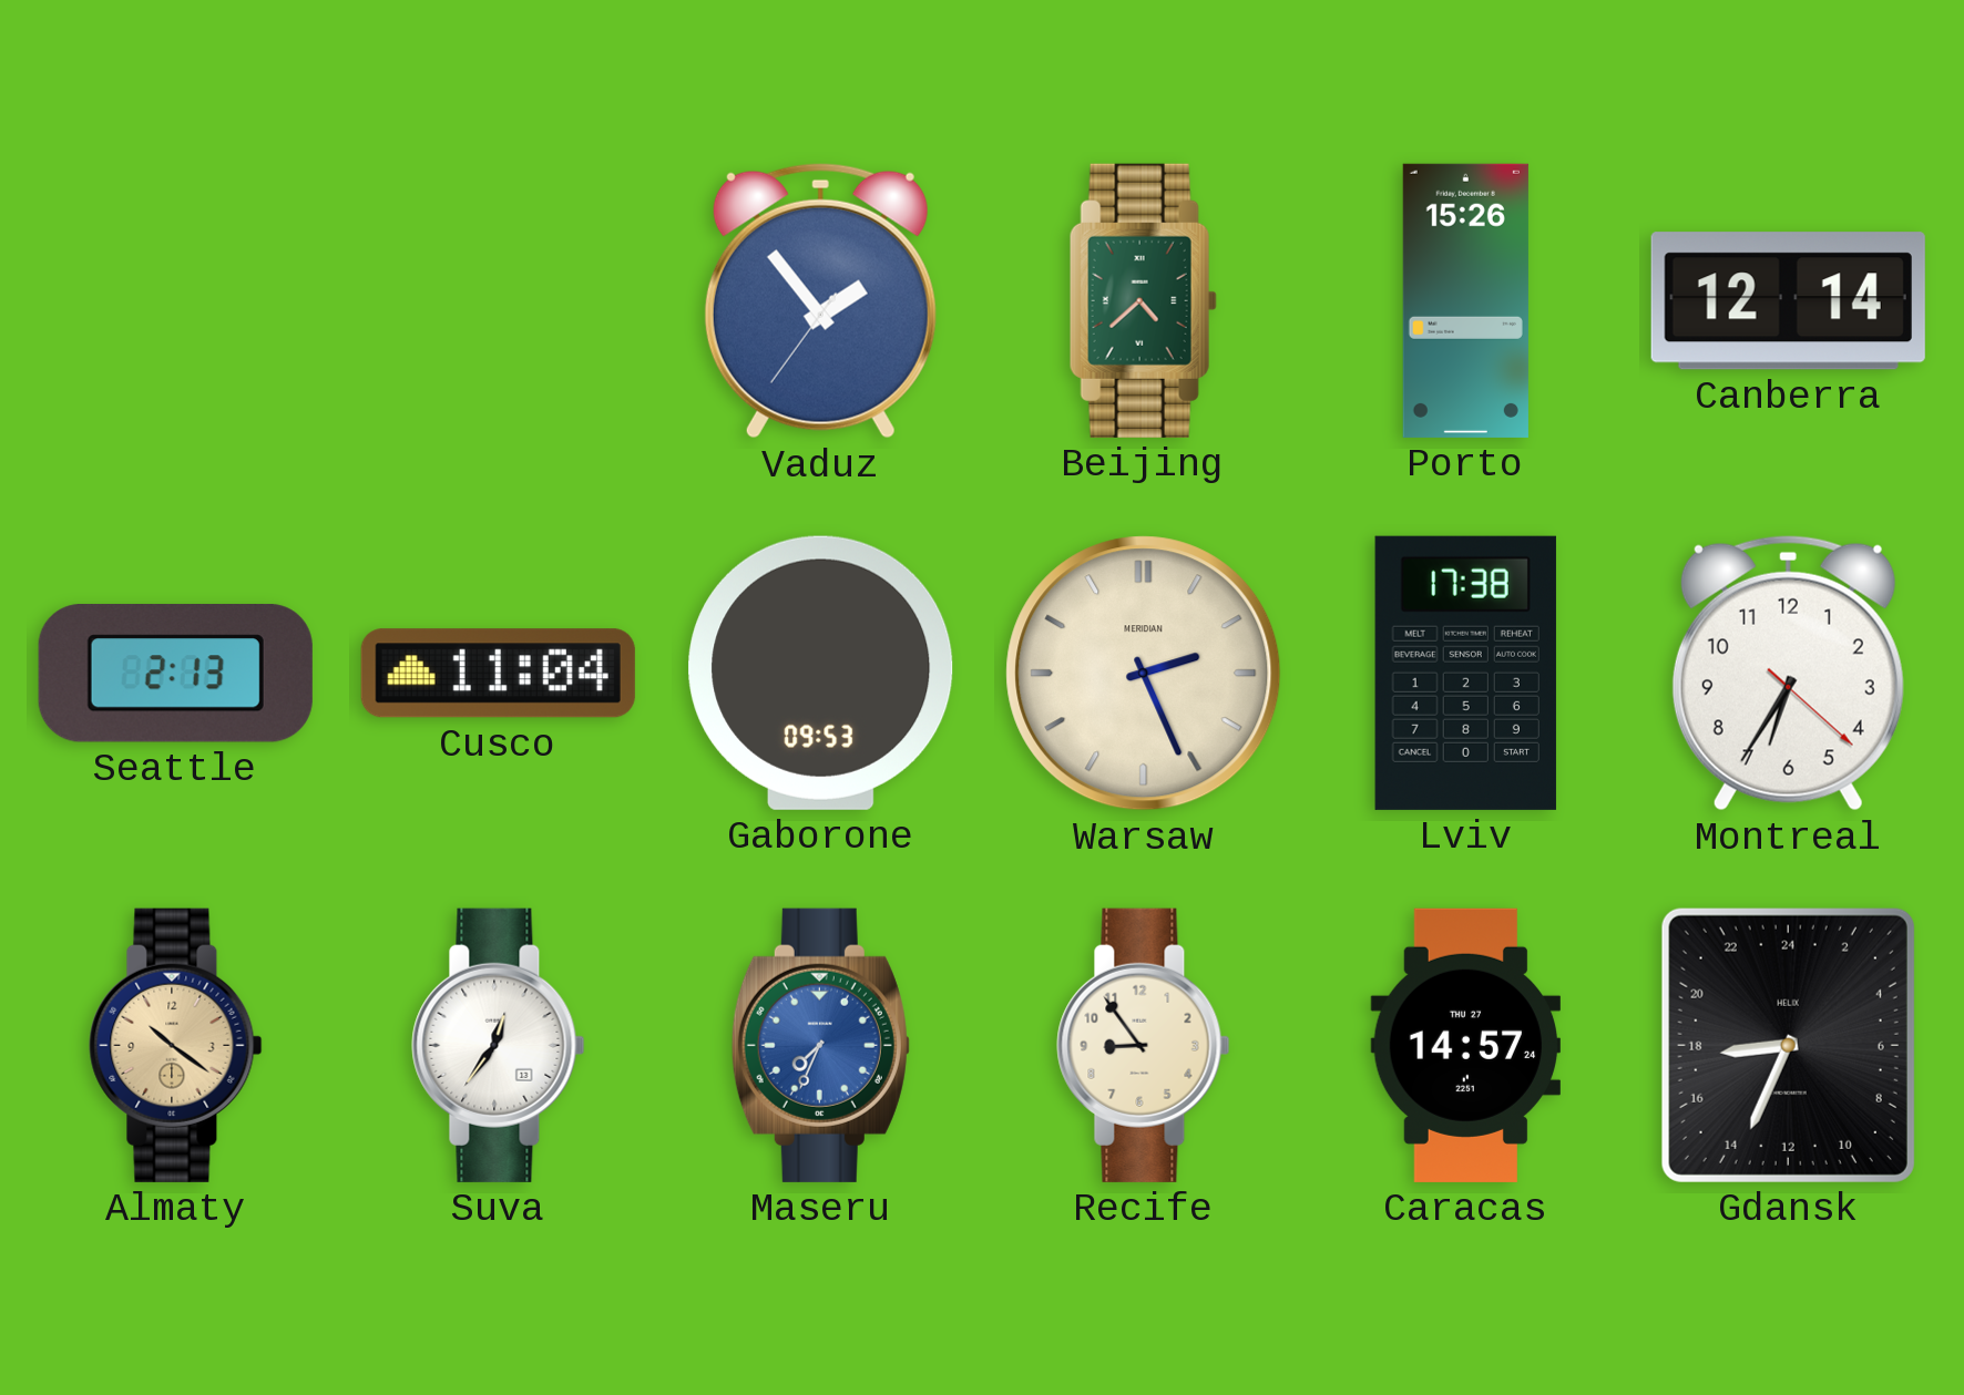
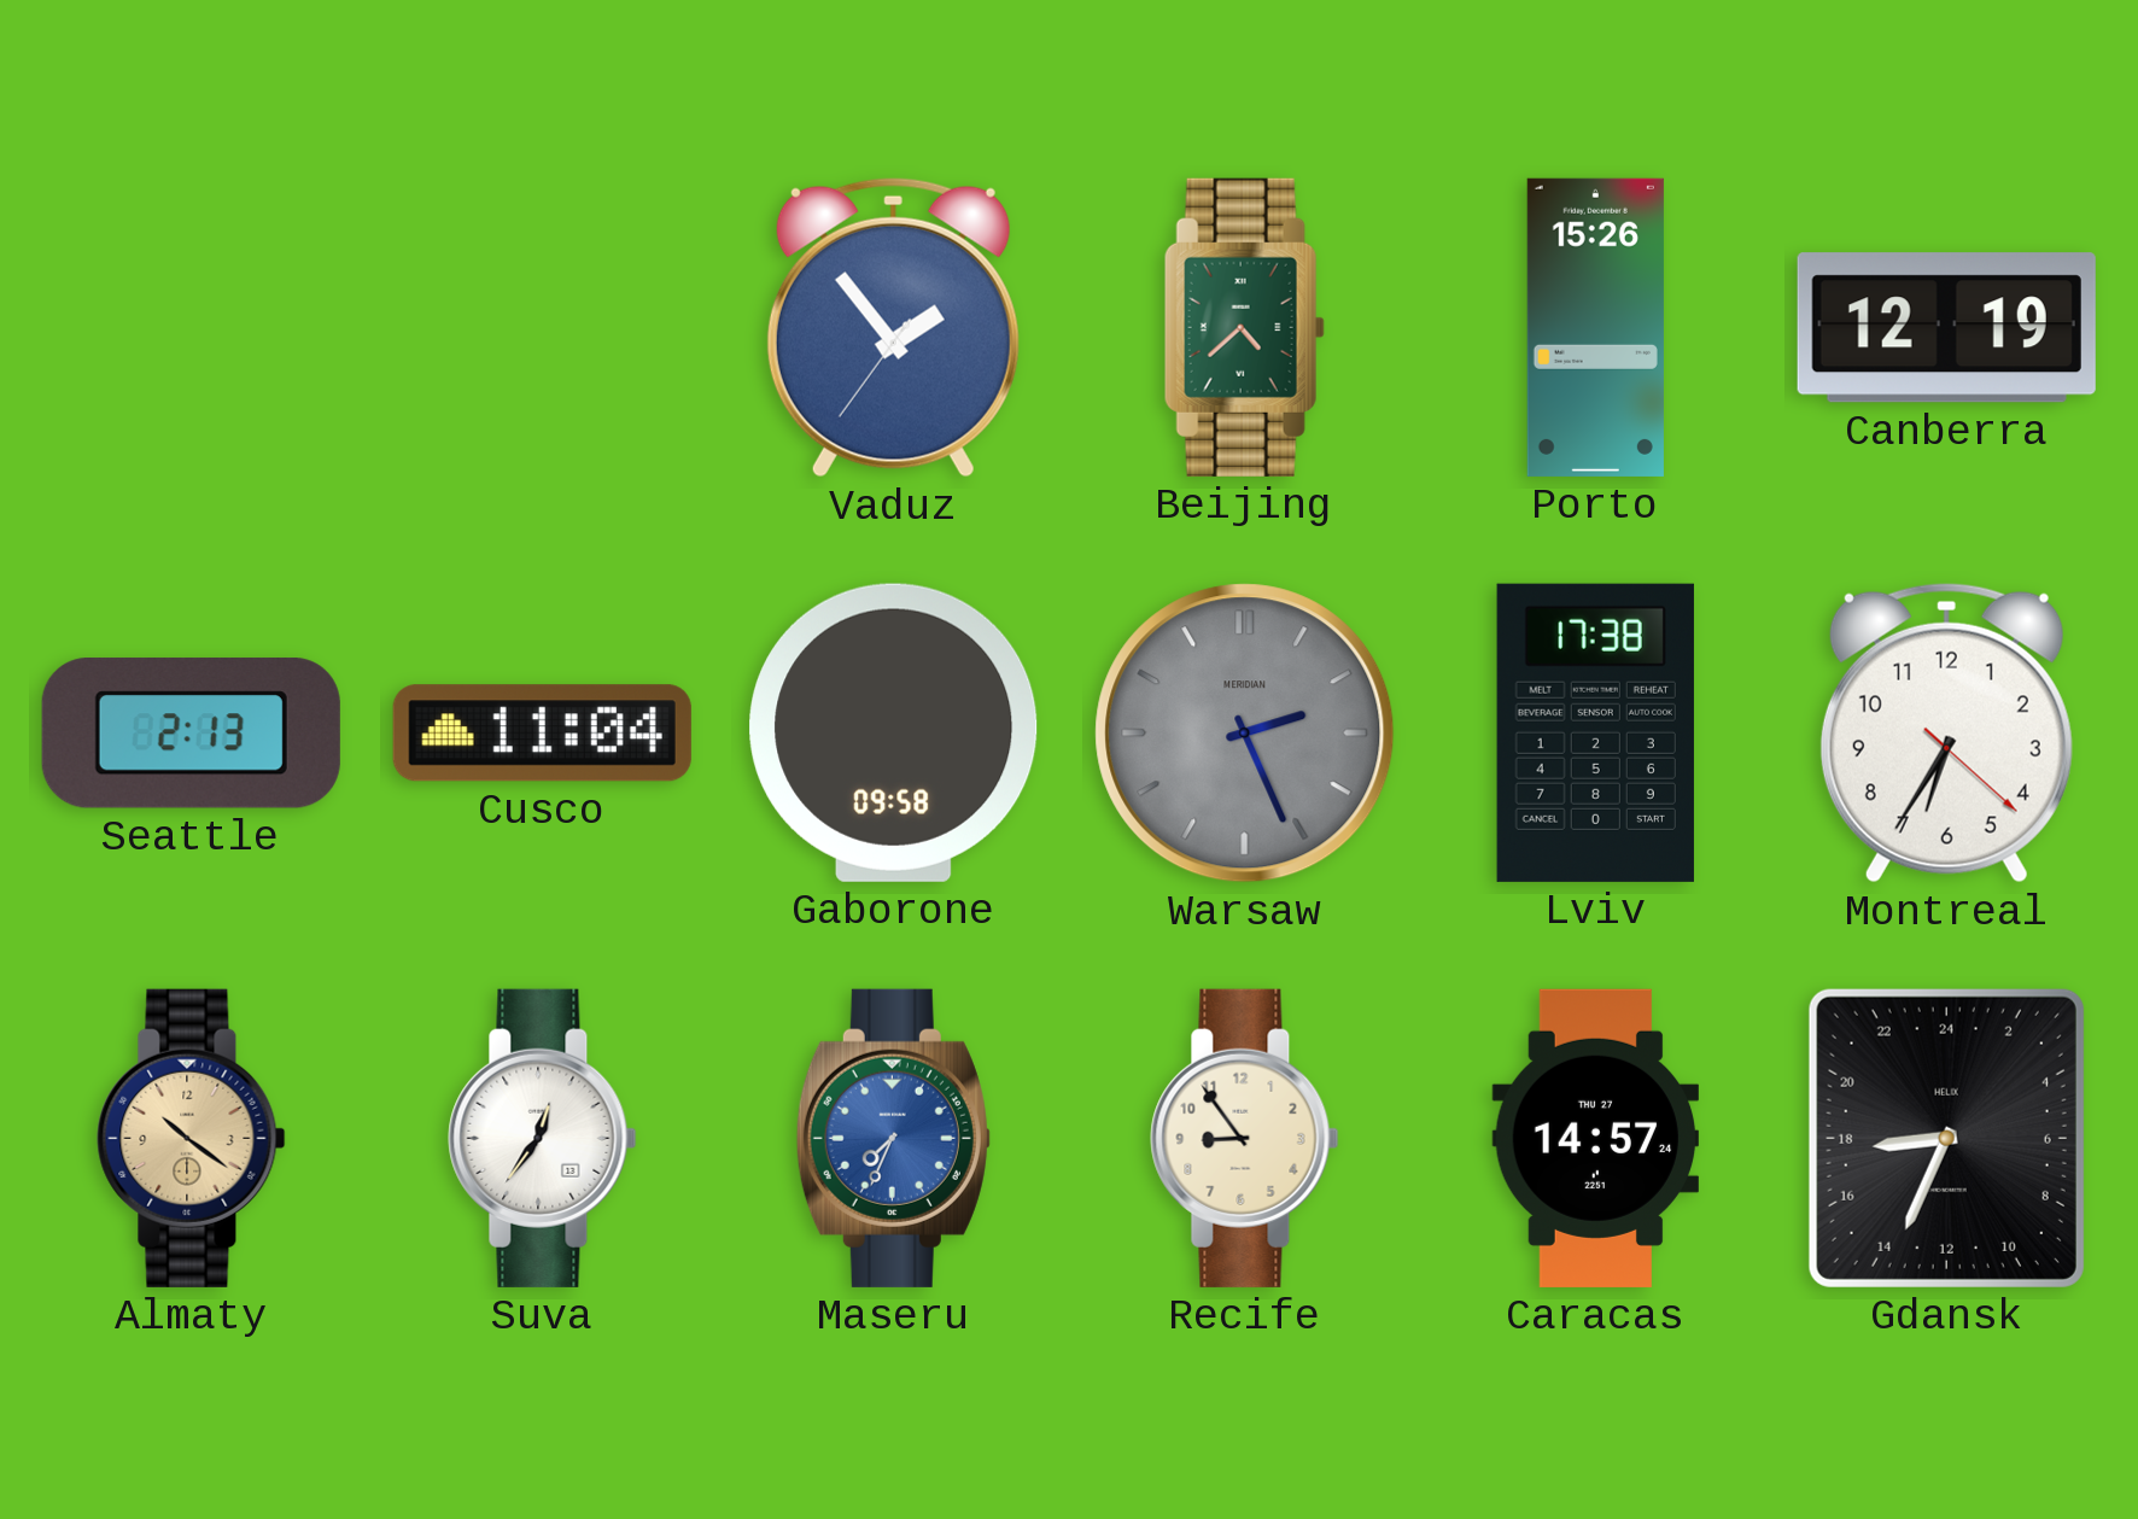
Canberra: 12:14 -> 12:19 (1946, 328)
Gaborone: 09:53 -> 09:58 (894, 732)
Warsaw dial: cream -> grey (1245, 734)
